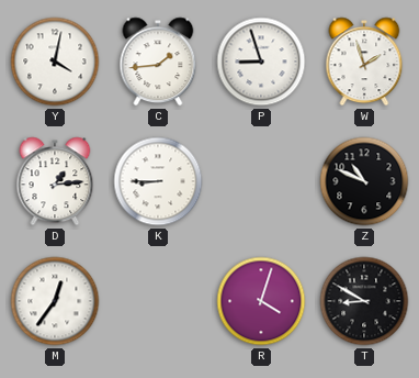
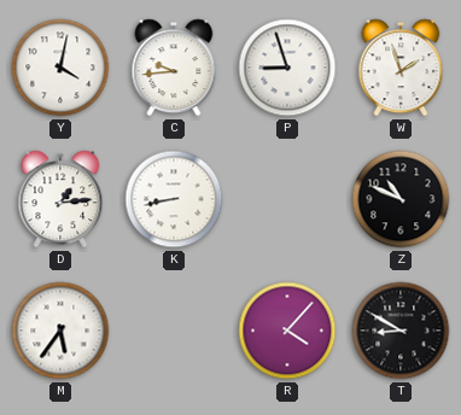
C: 1:44 -> 9:44 (174, 68)
K: 8:45 -> 8:43 (174, 199)
M: 12:36 -> 5:36 (60, 331)
R: 4:03 -> 4:07 (287, 331)
